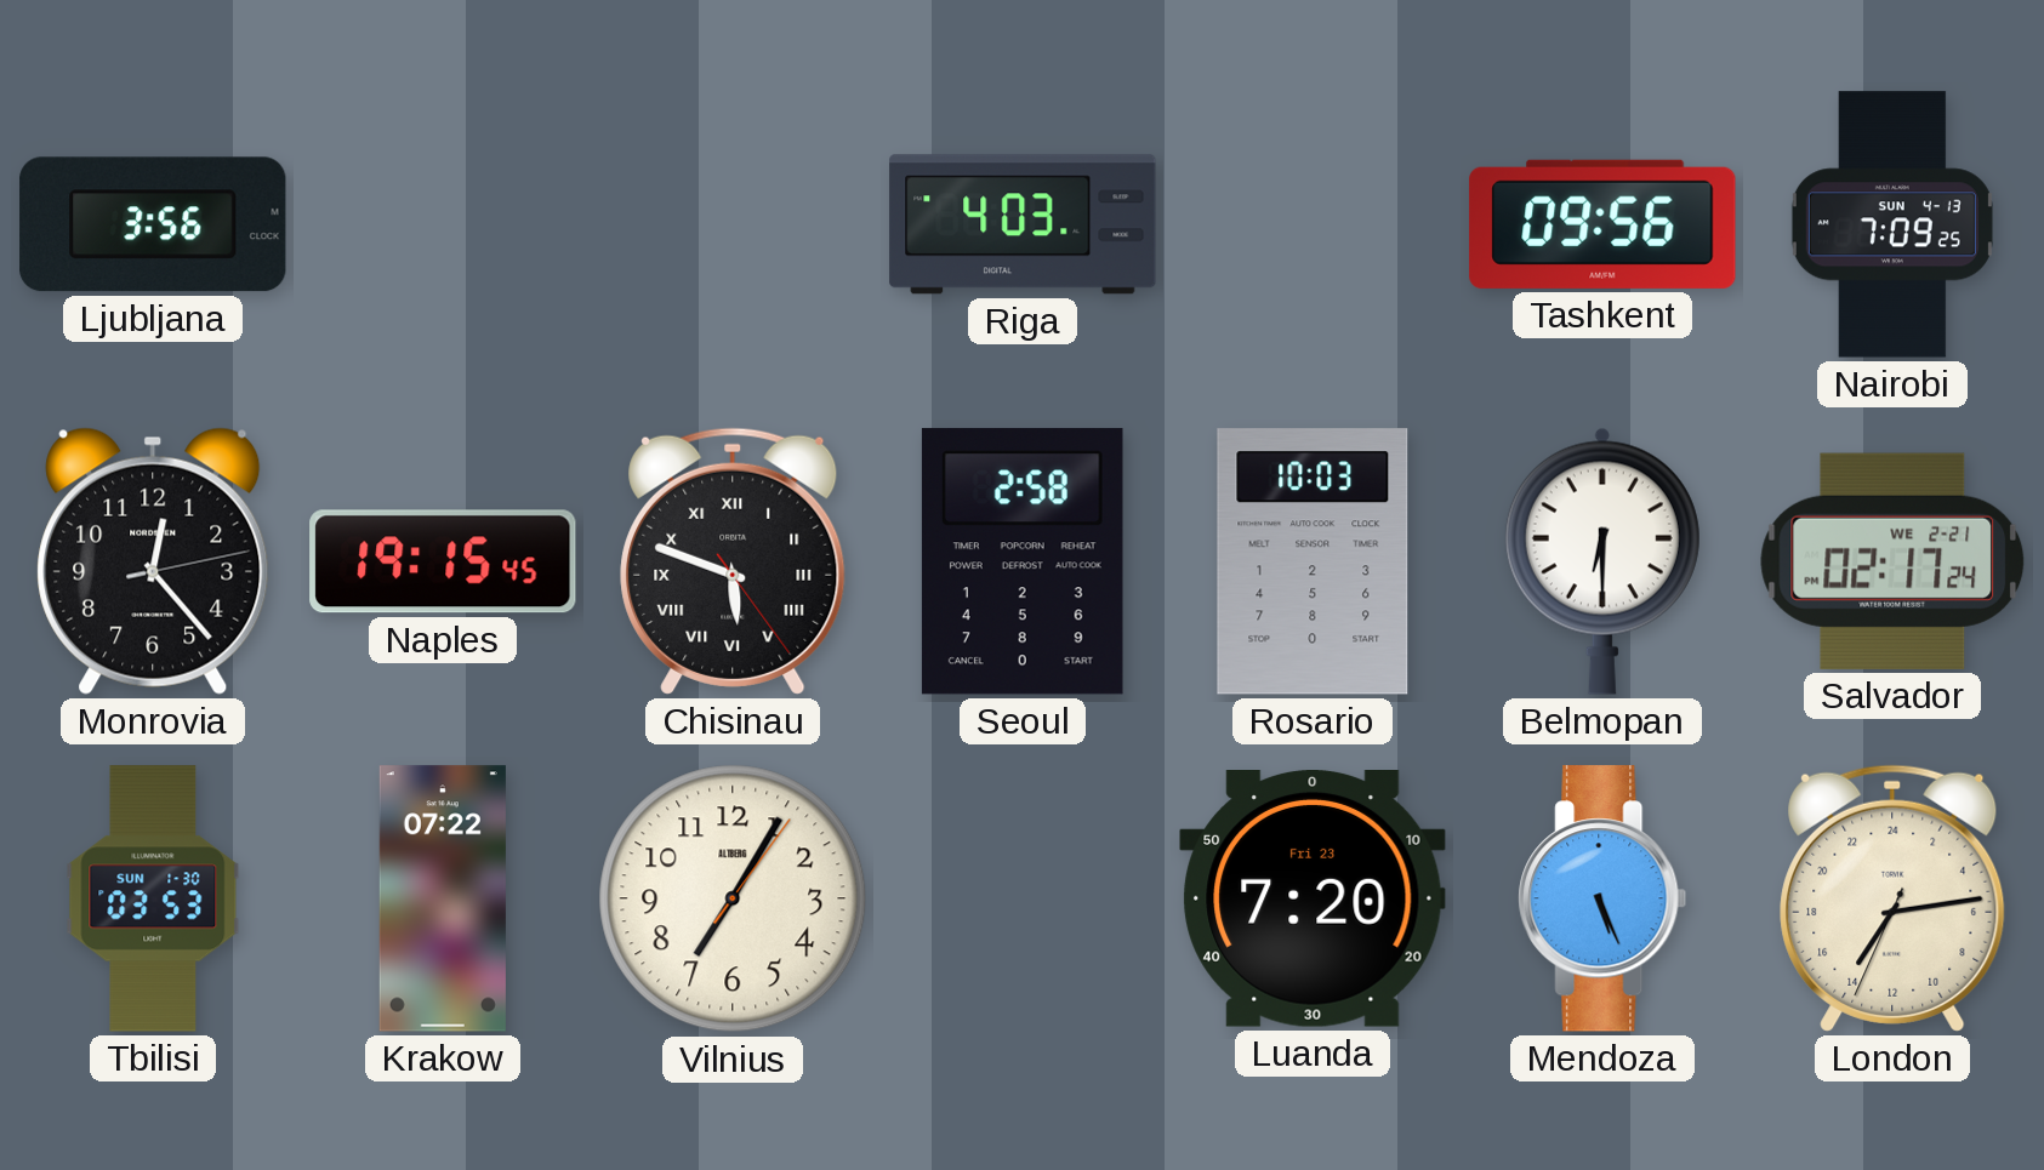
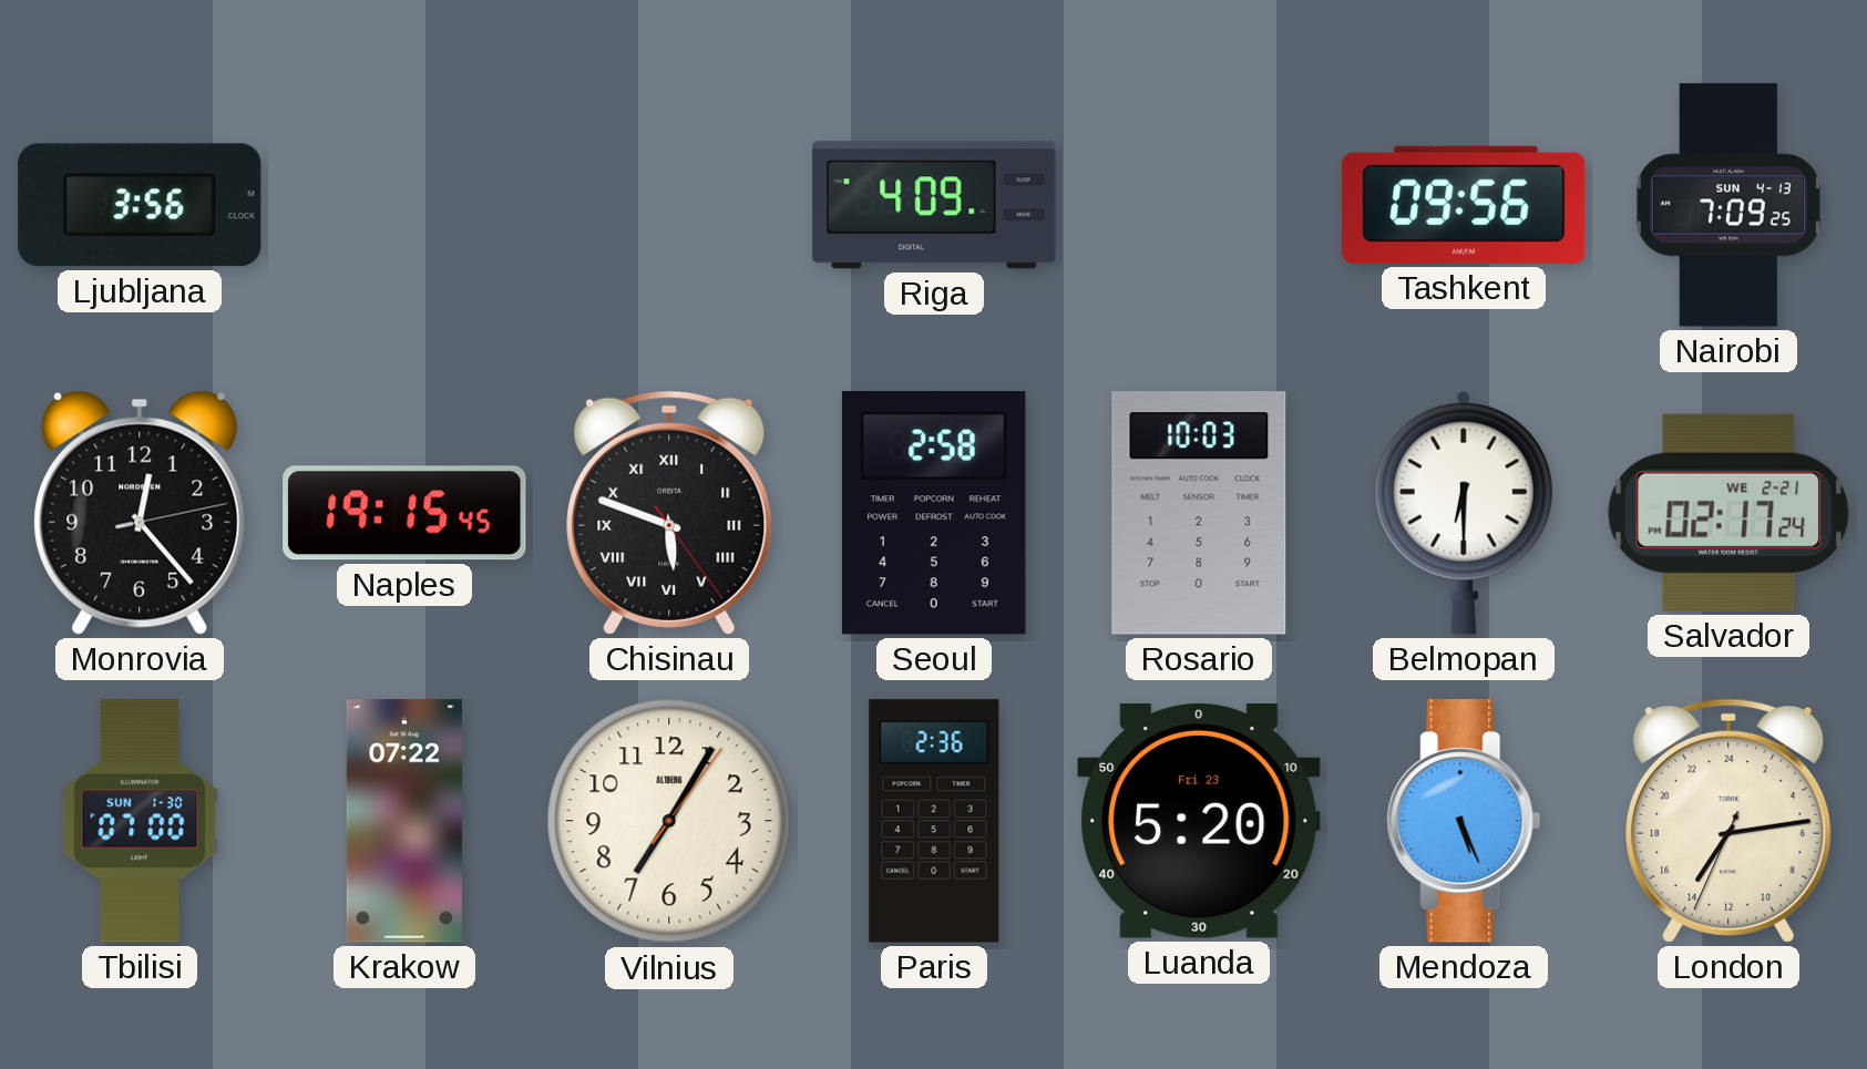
Riga: 4:03 -> 4:09 (934, 205)
Tbilisi: 03:53 -> 07:00 (140, 821)
Paris: none -> 2:36 (934, 821)
Luanda: 7:20 -> 5:20 (1199, 822)
